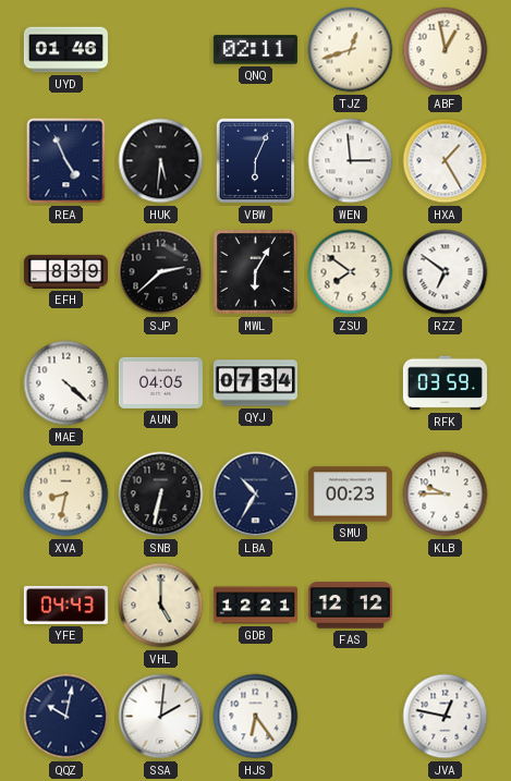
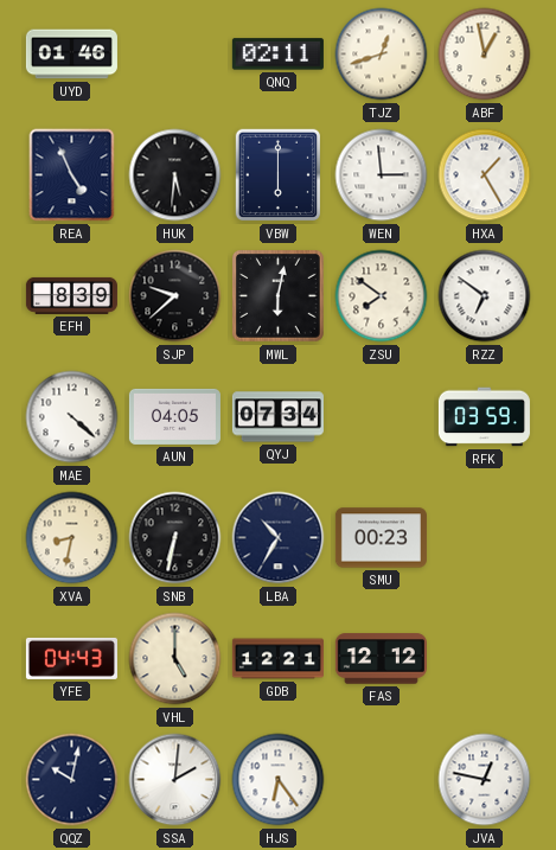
VBW: 6:04 -> 6:00 (279, 175)
SJP: 2:38 -> 9:38 (175, 296)
MWL: 6:05 -> 6:02 (279, 296)
KLB: 9:45 -> none (446, 495)
